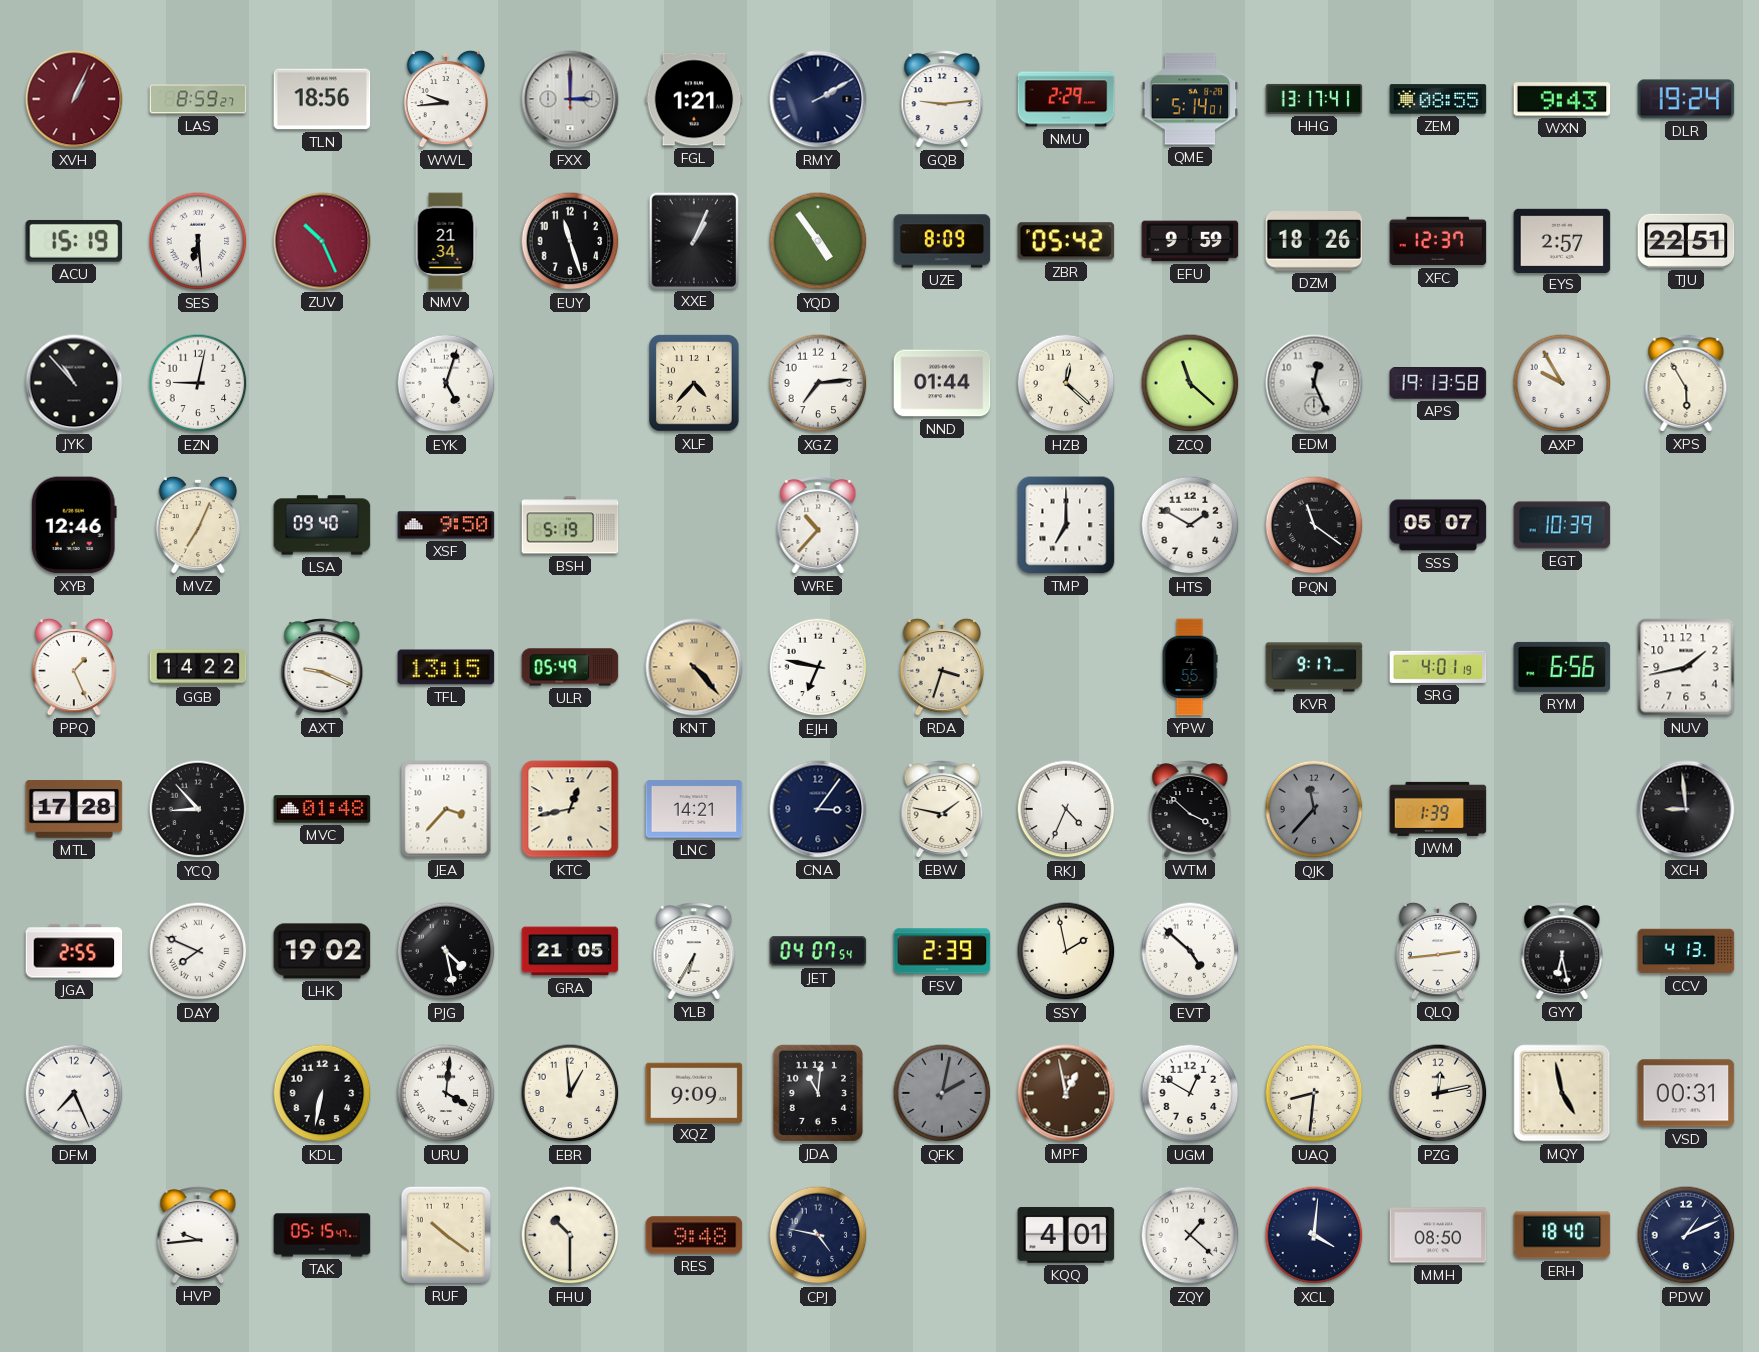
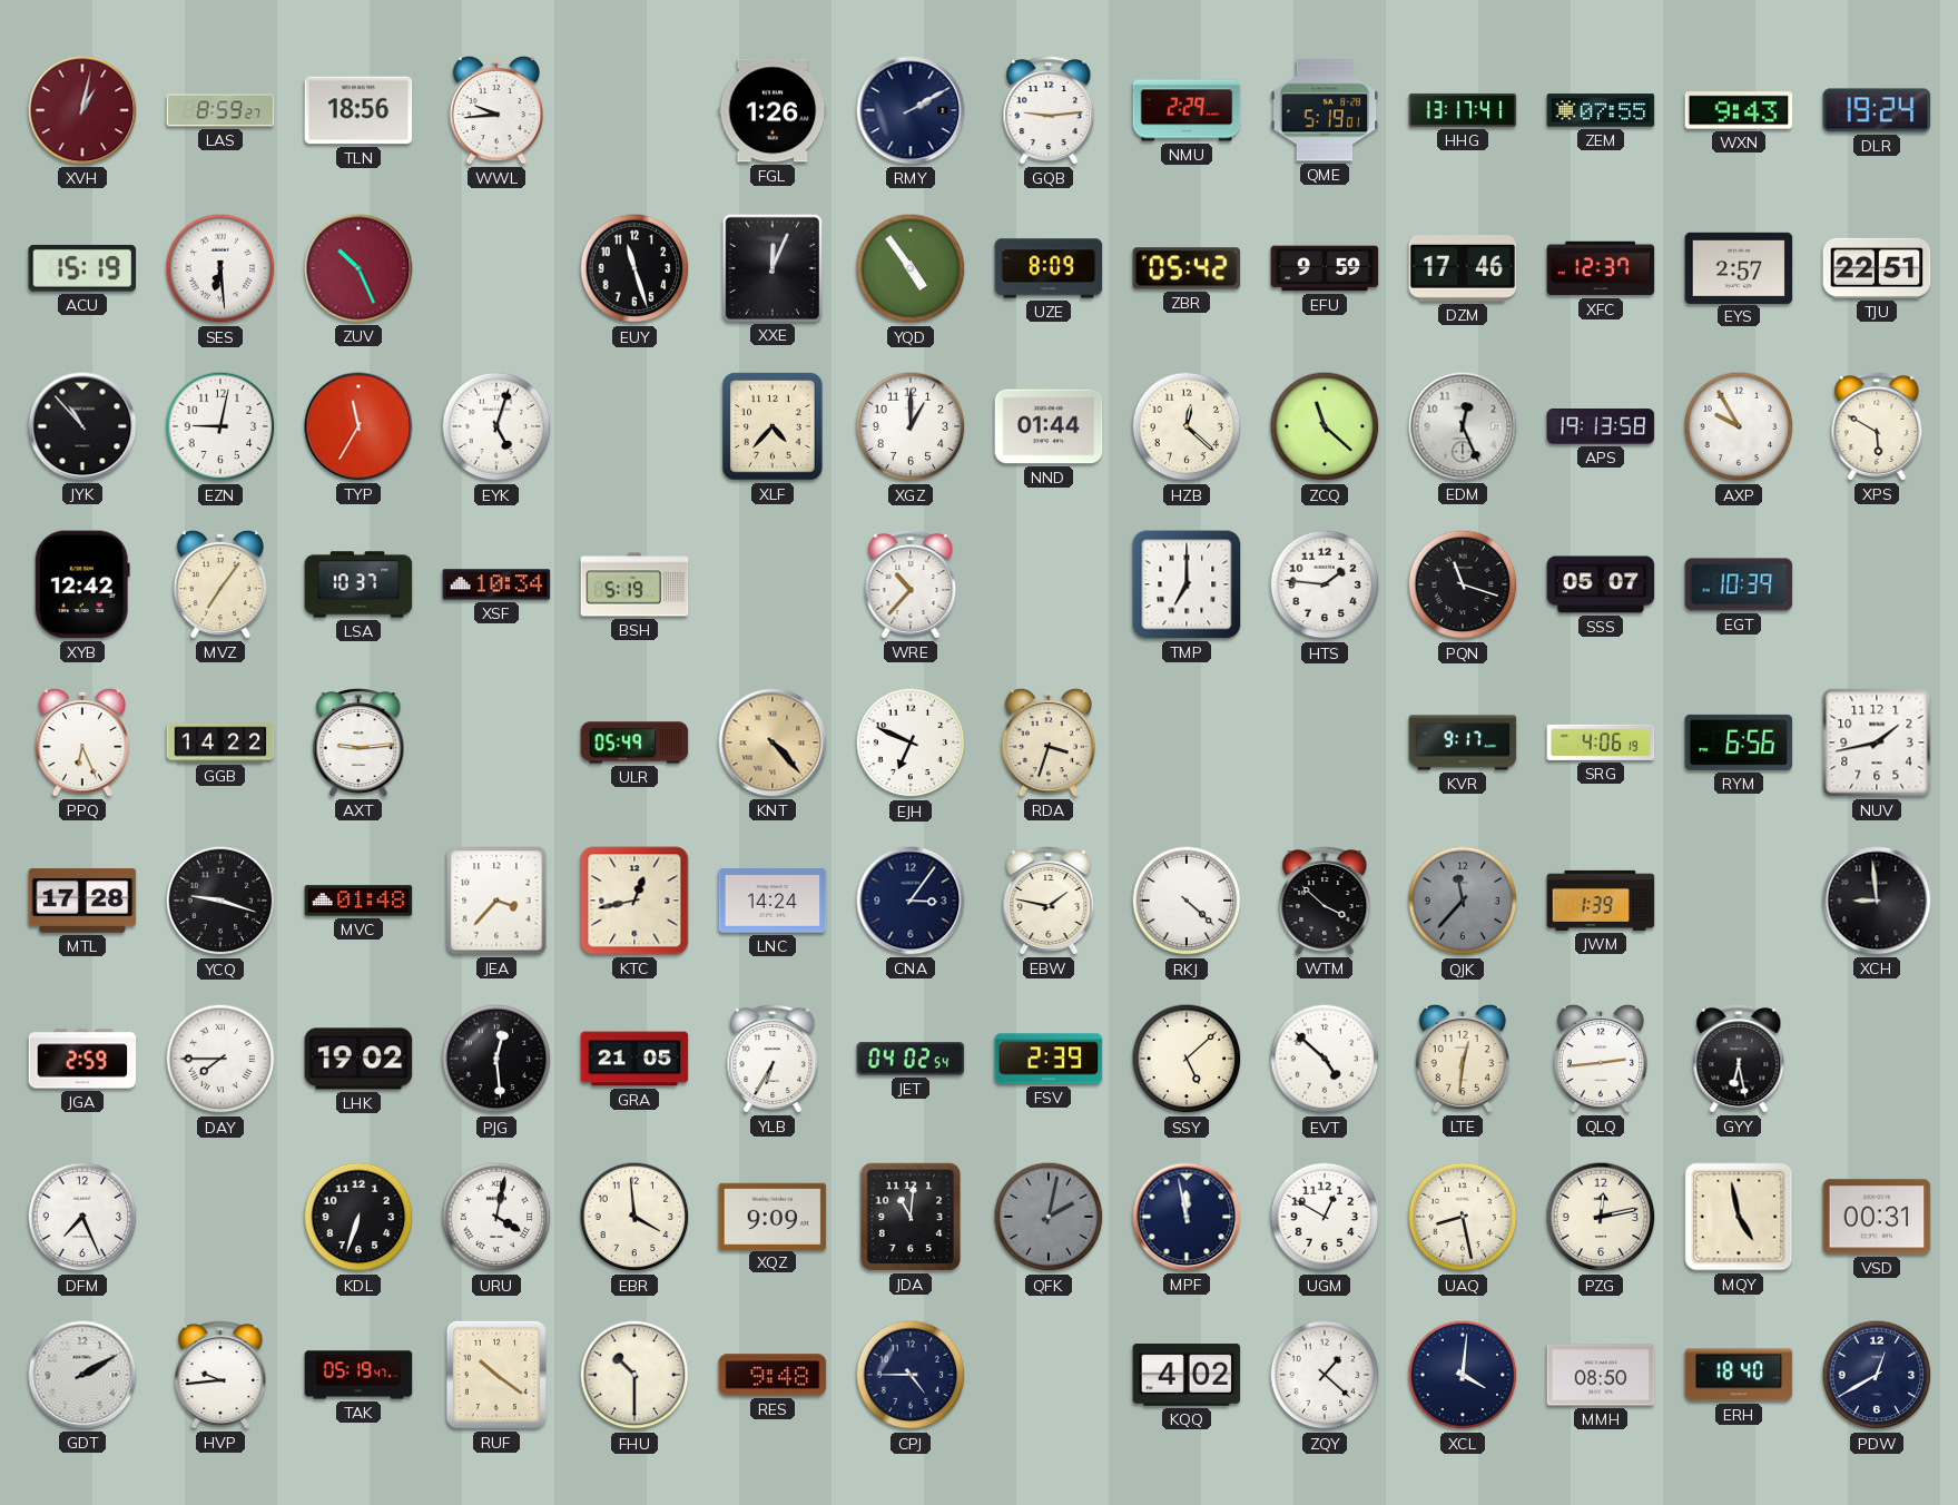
XVH: 1:04 -> 1:02 (82, 110)
FXX: 3:00 -> none (570, 99)
FGL: 1:21 -> 1:26 (773, 110)
QME: 5:14 -> 5:19 (1325, 110)
ZEM: 08:55 -> 07:55 (1601, 110)
NMV: 21:34 -> none (446, 241)
XXE: 1:04 -> 12:04 (771, 267)
DZM: 18:26 -> 17:46 (1463, 268)
TYP: none -> 11:35 (358, 426)
XGZ: 7:14 -> 1:00 (911, 426)
XPS: 5:55 -> 5:50 (1877, 426)
XYB: 12:46 -> 12:42 (82, 584)
MVZ: 7:04 -> 7:06 (219, 584)
LSA: 09:40 -> 10:37 (358, 584)
XSF: 9:50 -> 10:34 (496, 584)
HTS: 1:50 -> 1:46 (1325, 584)
PQN: 11:21 -> 11:18 (1463, 584)
PPQ: 1:26 -> 6:26 (81, 742)
AXT: 9:19 -> 9:14 (358, 742)
TFL: 13:15 -> none (446, 667)
EJH: 6:47 -> 6:49 (911, 742)
YPW: 4:55 -> none (1190, 667)
SRG: 4:01 -> 4:06 (1601, 742)
YCQ: 8:53 -> 9:18 (220, 901)
LNC: 14:21 -> 14:24 (773, 901)
RKJ: 4:34 -> 4:22 (1187, 901)
JGA: 2:55 -> 2:59 (82, 1059)
DAY: 7:49 -> 7:45 (220, 1059)
PJG: 4:28 -> 12:29 (496, 1059)
JET: 04:07 -> 04:02 (911, 1059)
SSY: 1:58 -> 5:08 (1187, 1059)
LTE: none -> 12:31 (1462, 1059)
CCV: 4:13 -> none (1686, 951)
KDL: 6:32 -> 6:33 (358, 1217)
URU: 4:01 -> 4:02 (496, 1217)
EBR: 12:59 -> 3:59 (634, 1217)
MPF: 12:58 -> 11:58 (1187, 1217)
MPF dial: brown -> navy (1187, 1217)
UAQ: 8:31 -> 8:28 (1463, 1217)
GDT: none -> 2:10 (82, 1375)
TAK: 05:15 -> 05:19 (358, 1375)
CPJ: 4:47 -> 4:45 (911, 1375)
KQQ: 4:01 -> 4:02 (1187, 1376)
PDW: 1:11 -> 12:40 (1877, 1375)
